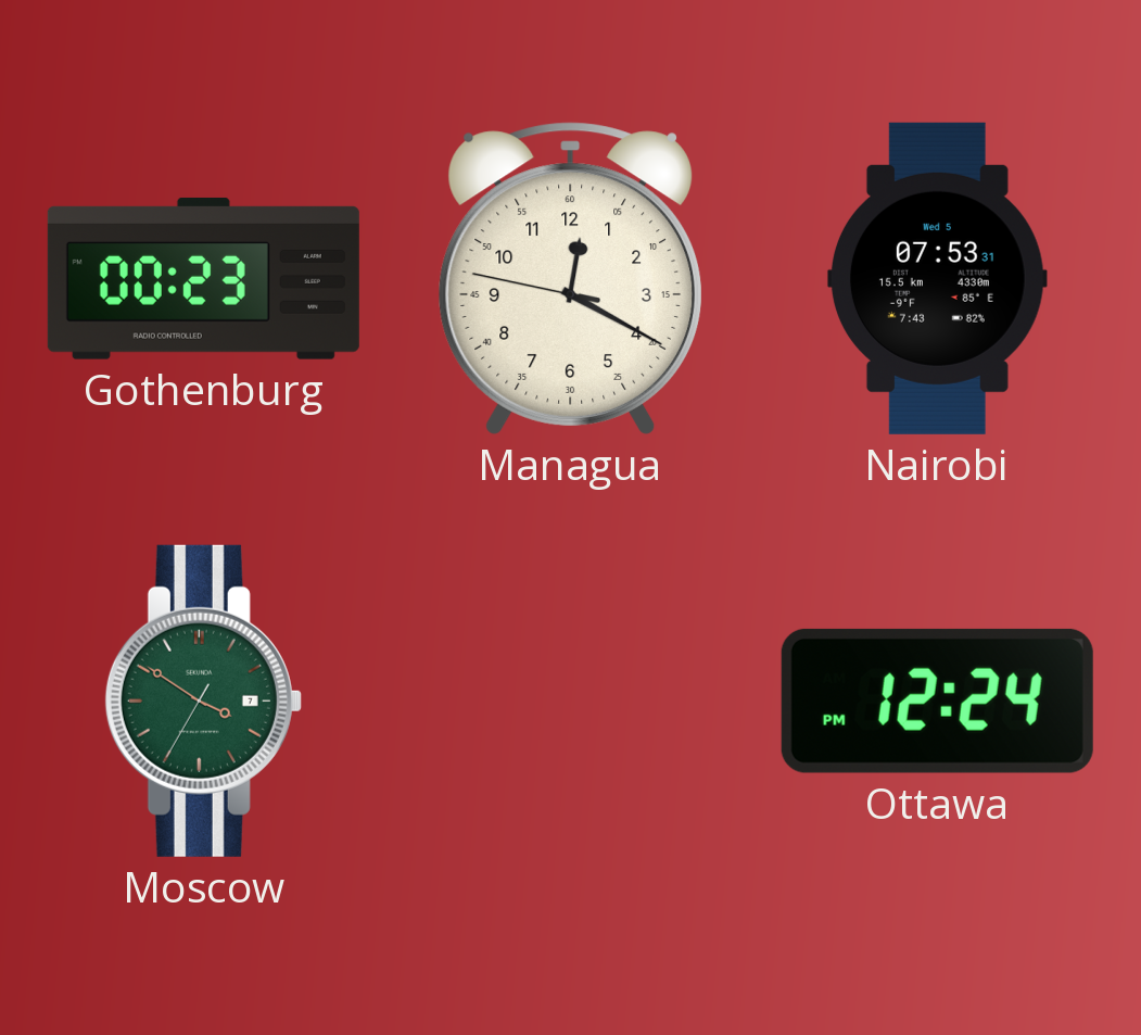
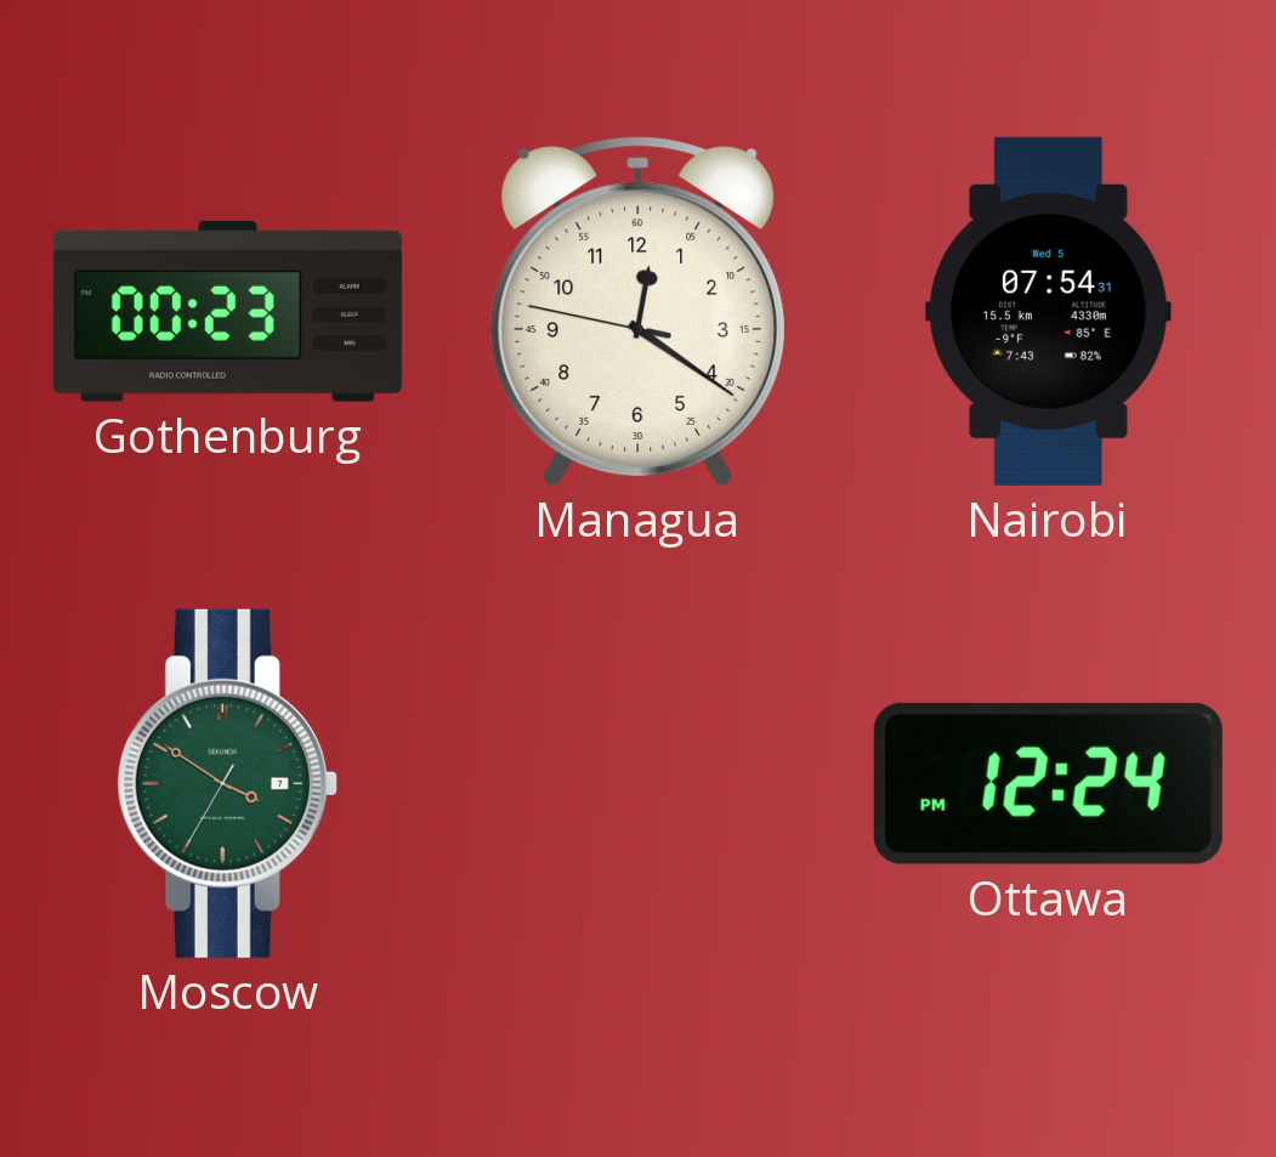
Managua: 12:19 -> 12:20 (637, 311)
Nairobi: 07:53 -> 07:54 (1048, 311)
